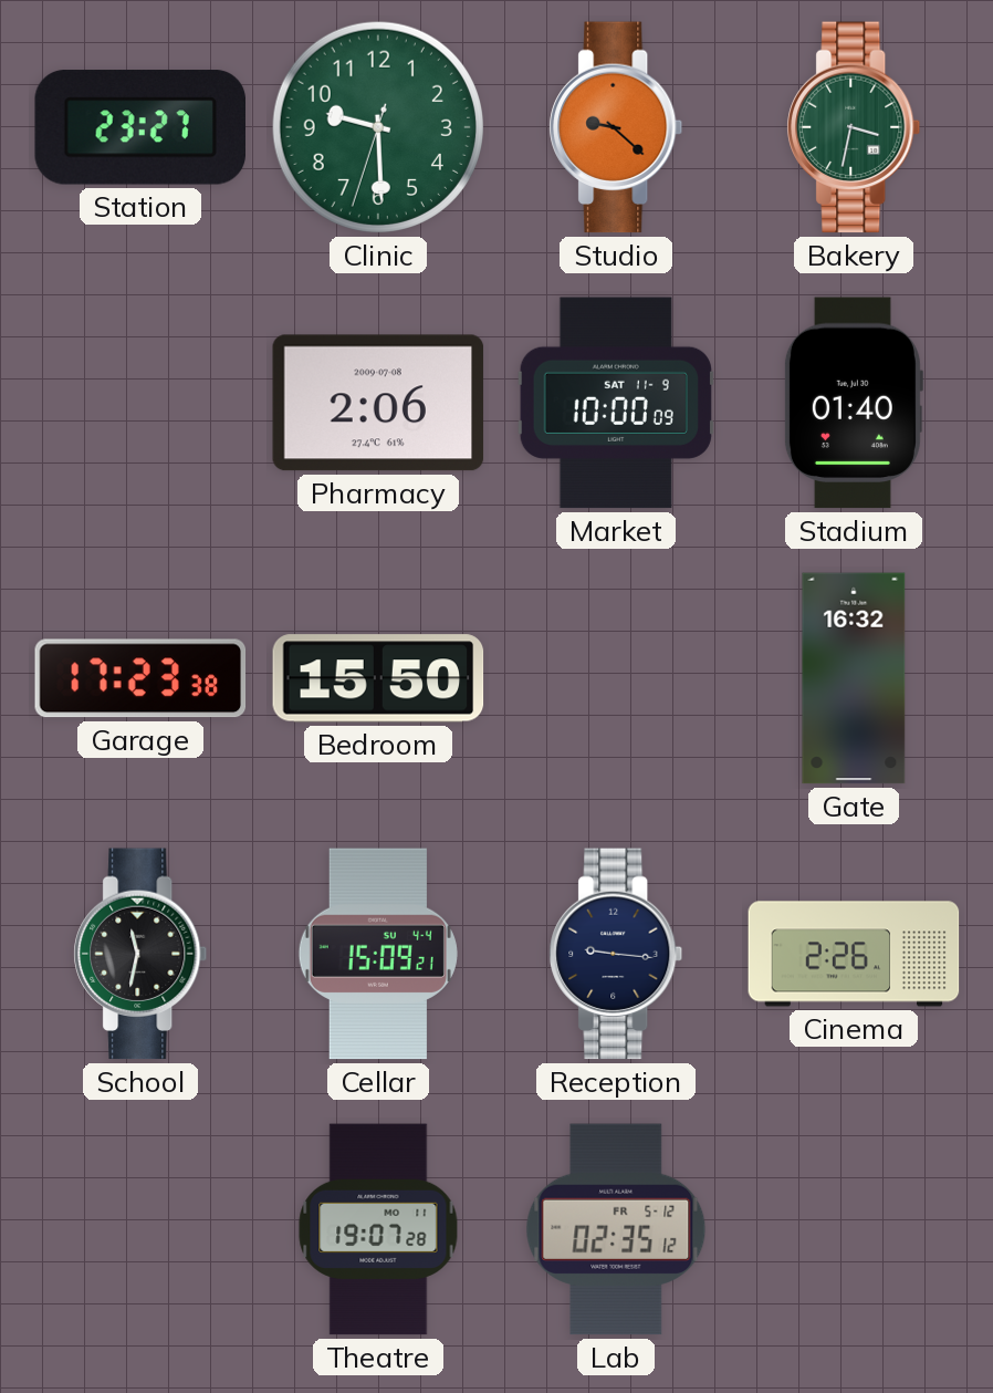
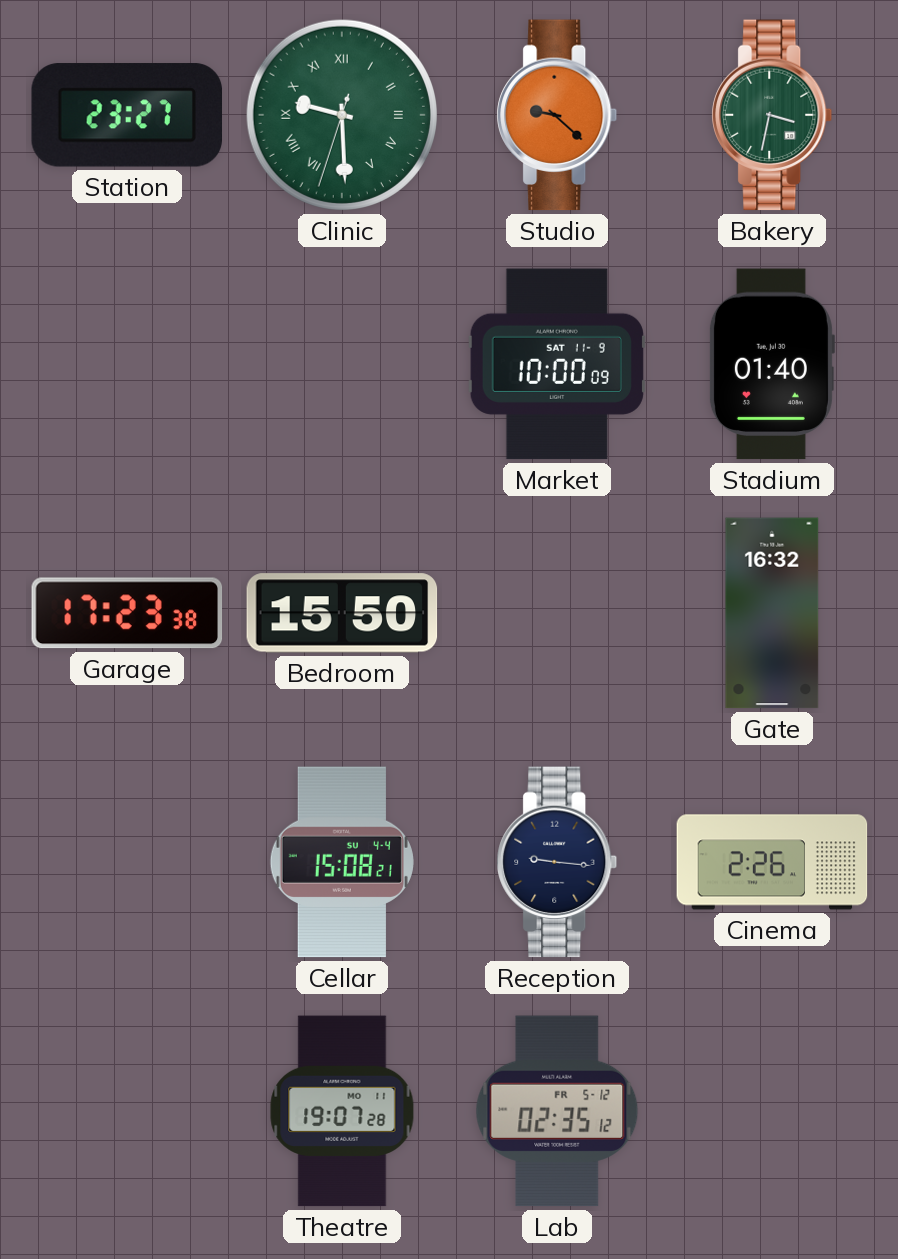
Clinic numerals: Arabic -> Roman (342, 115)
Pharmacy: 2:06 -> none (378, 403)
School: 11:32 -> none (140, 954)
Cellar: 15:09 -> 15:08 (342, 862)
